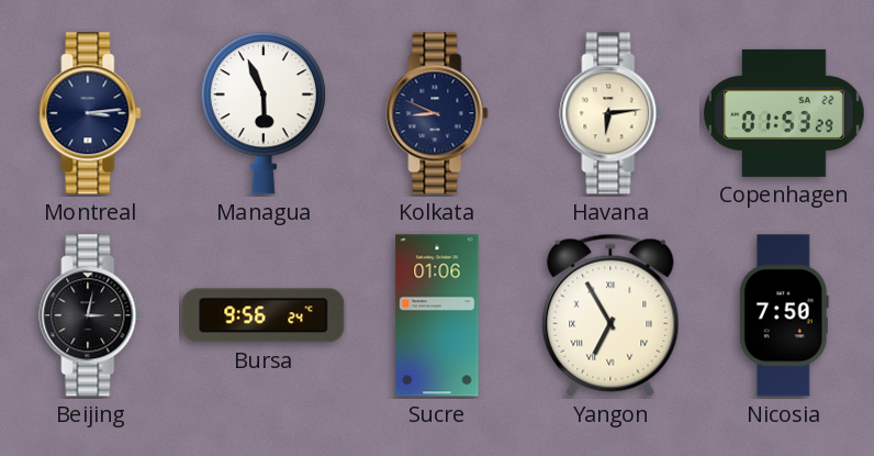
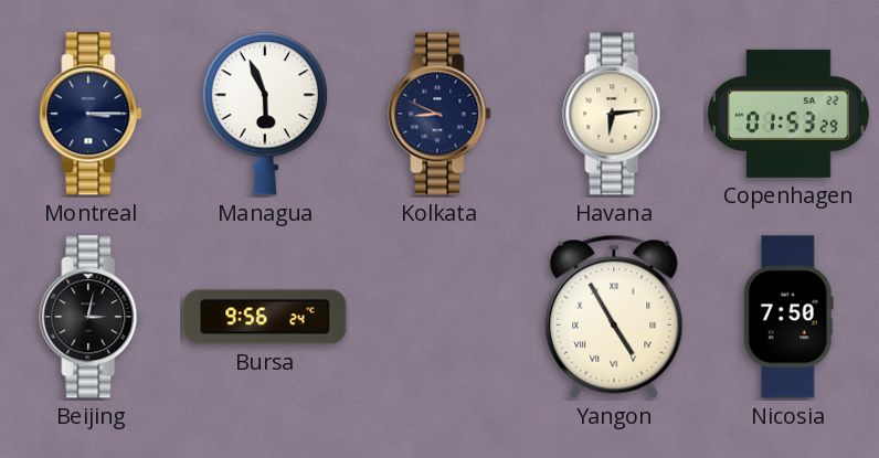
Montreal: 3:14 -> 3:15 (91, 114)
Sucre: 01:06 -> none (437, 315)
Yangon: 6:55 -> 4:55 (614, 317)
